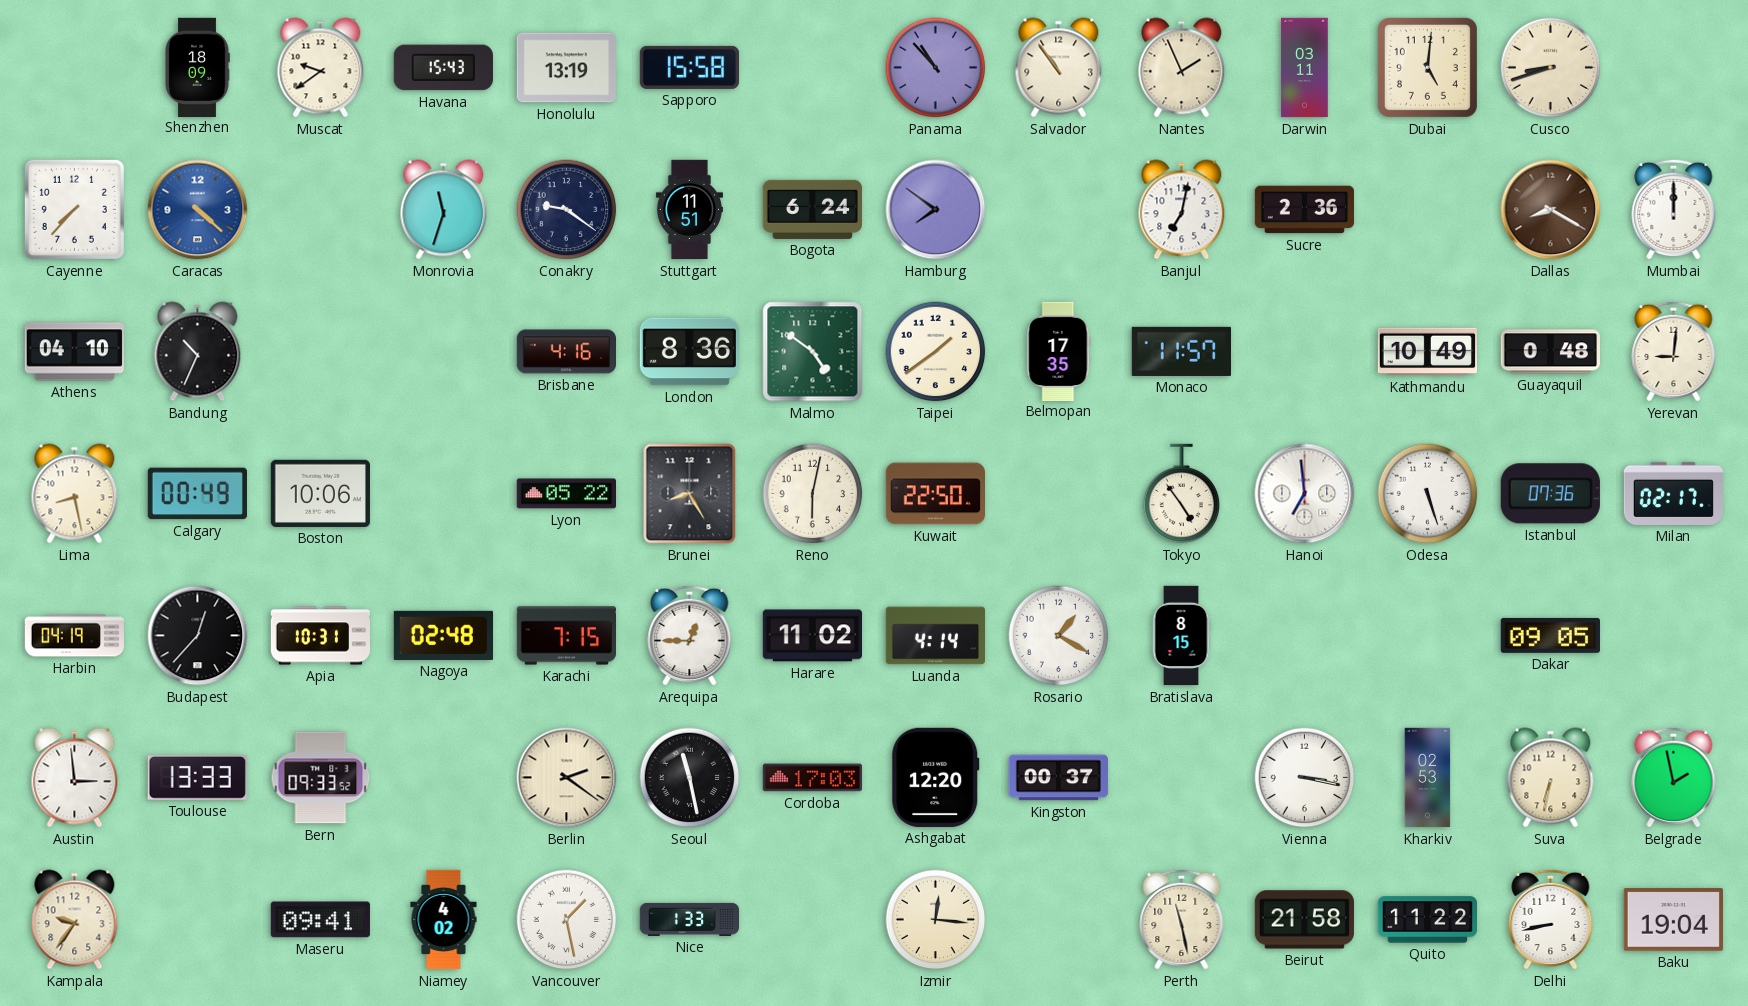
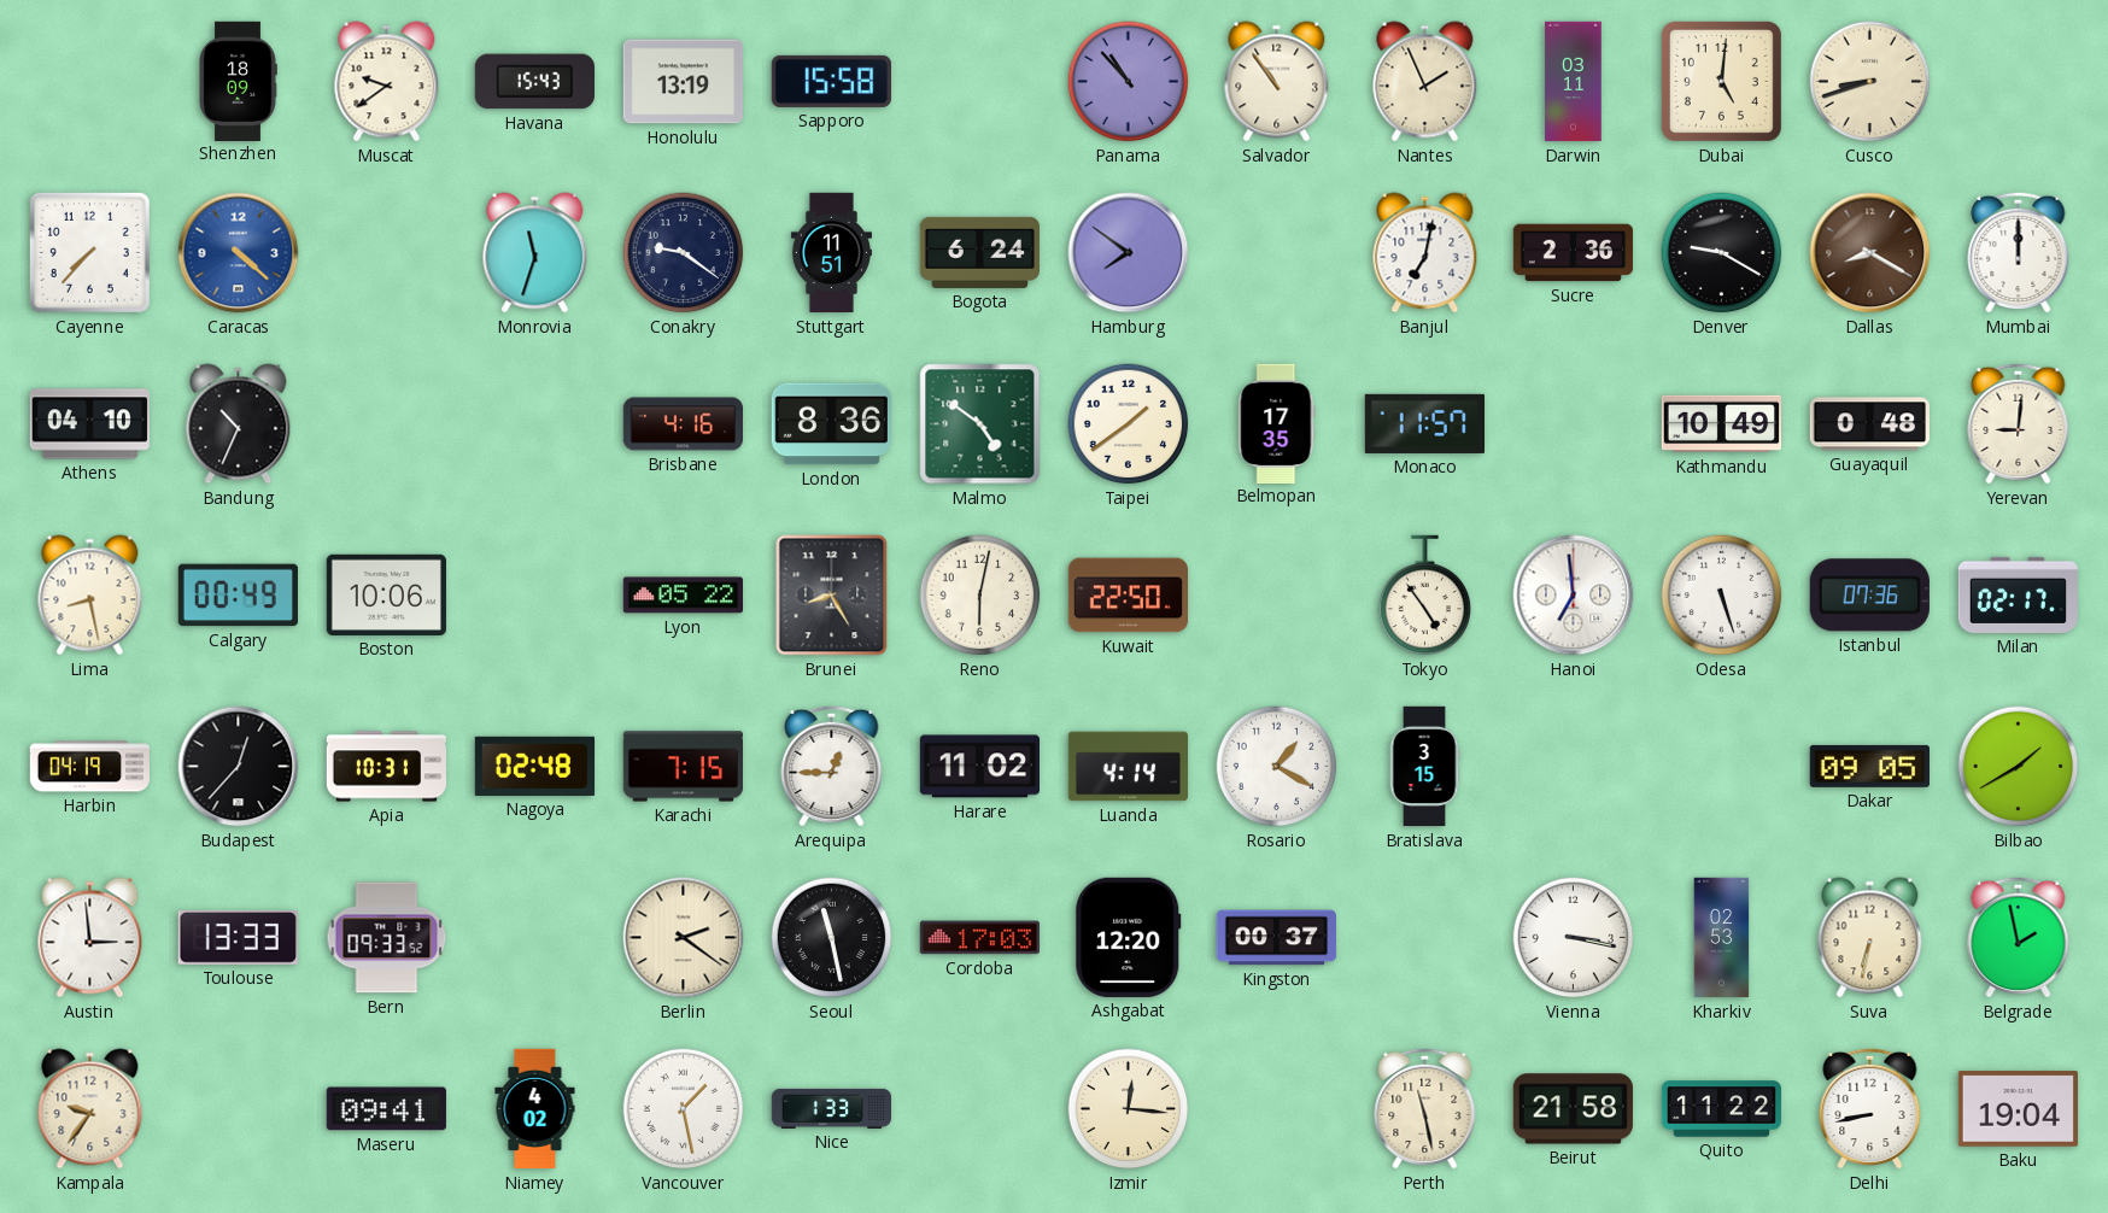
Denver: none -> 9:20 (1722, 253)
Bratislava: 8:15 -> 3:15 (1424, 767)
Bilbao: none -> 1:40 (2019, 767)
